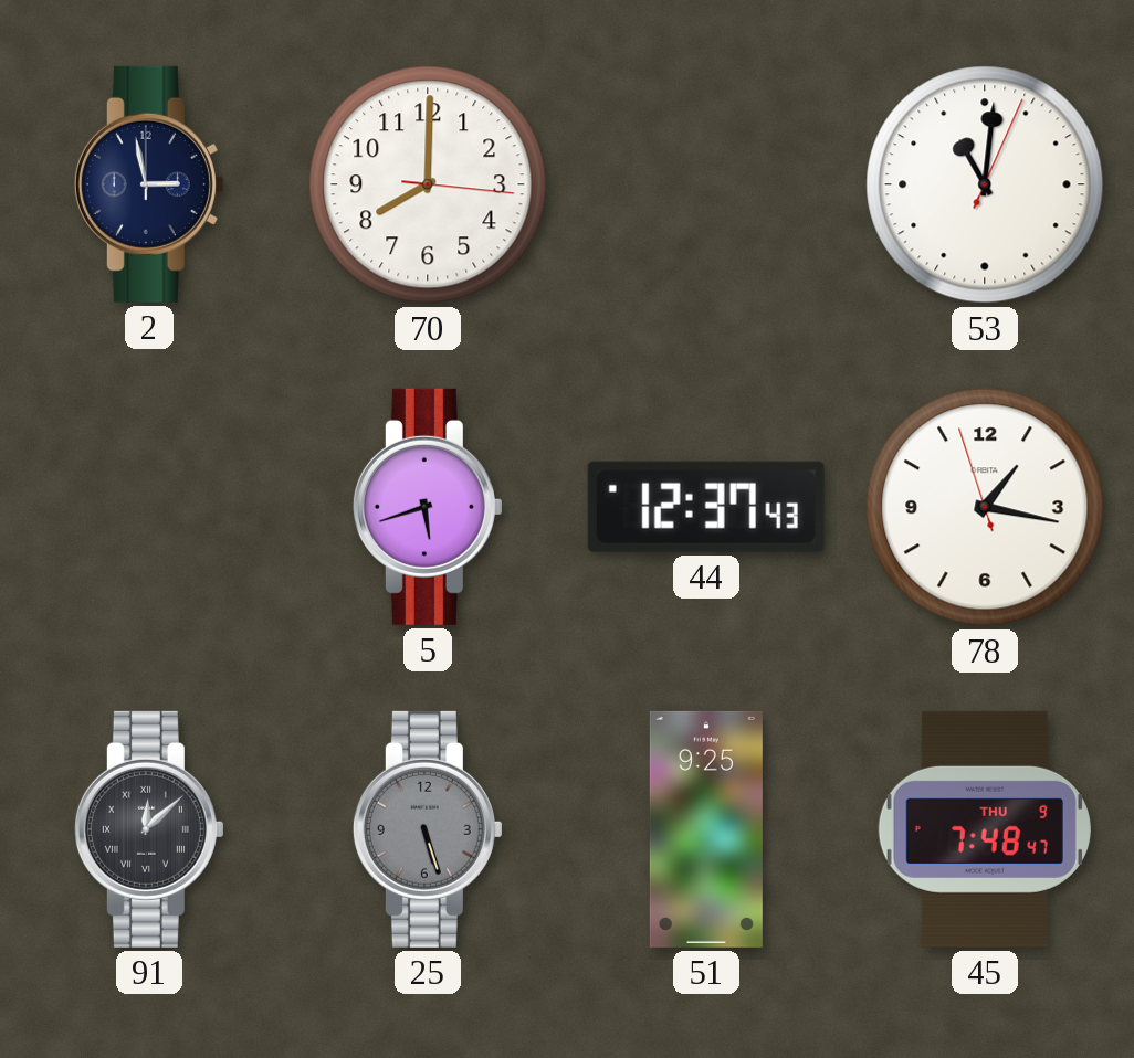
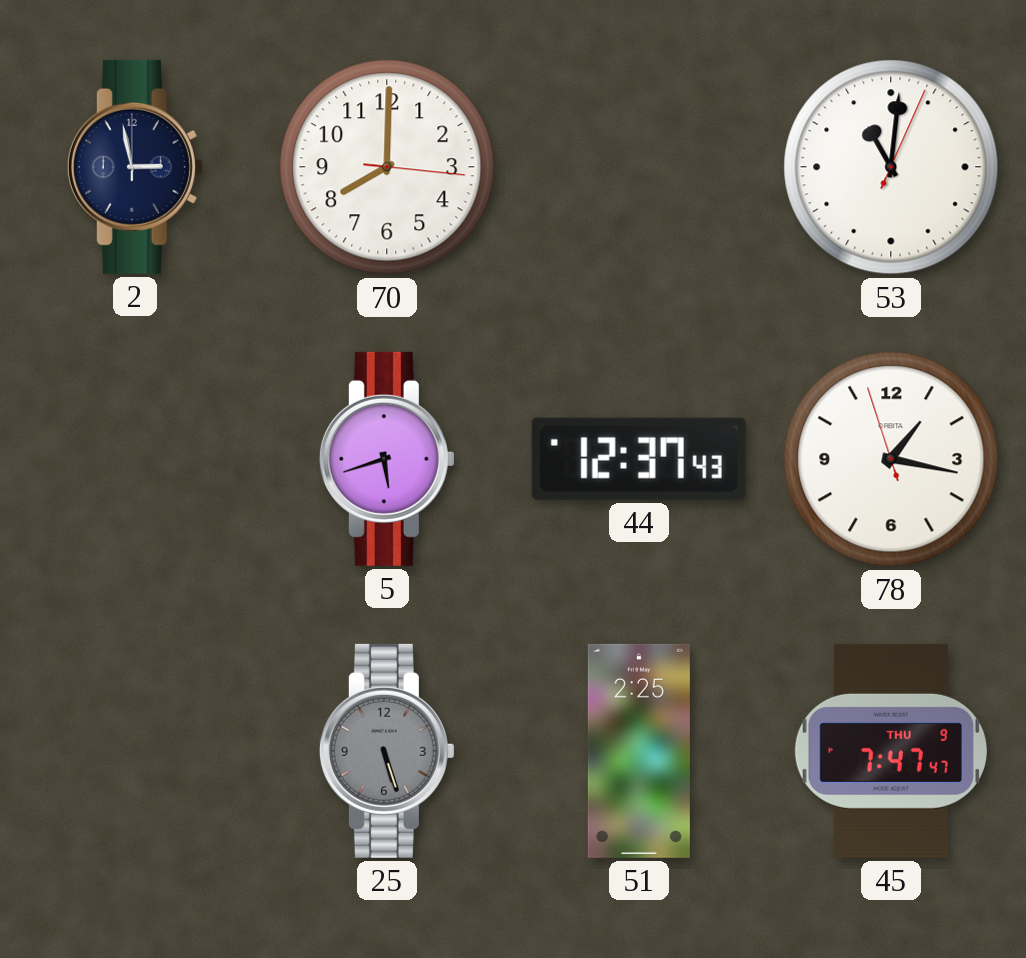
91: 12:08 -> none (149, 829)
51: 9:25 -> 2:25 (639, 751)
45: 7:48 -> 7:47 (891, 751)
